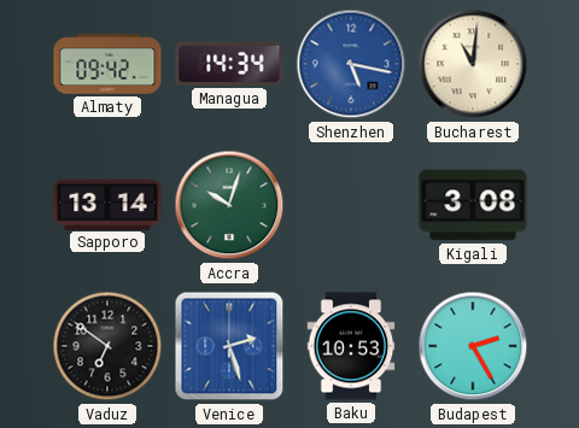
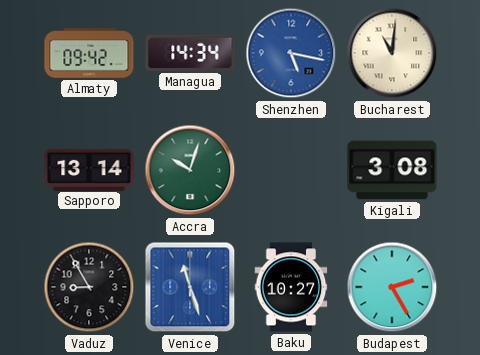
Vaduz: 6:51 -> 8:55 (89, 287)
Venice: 2:27 -> 11:27 (190, 287)
Baku: 10:53 -> 10:27 (291, 287)
